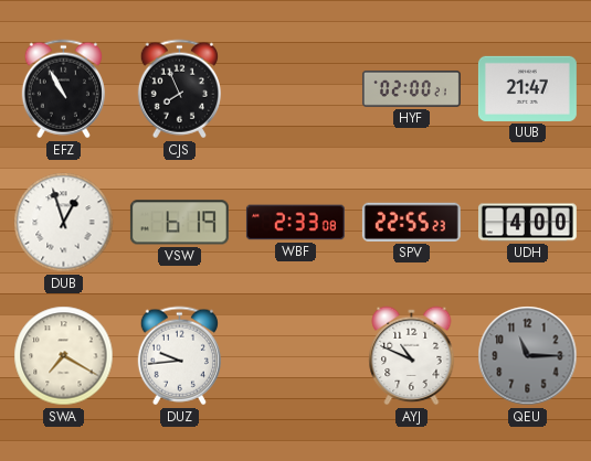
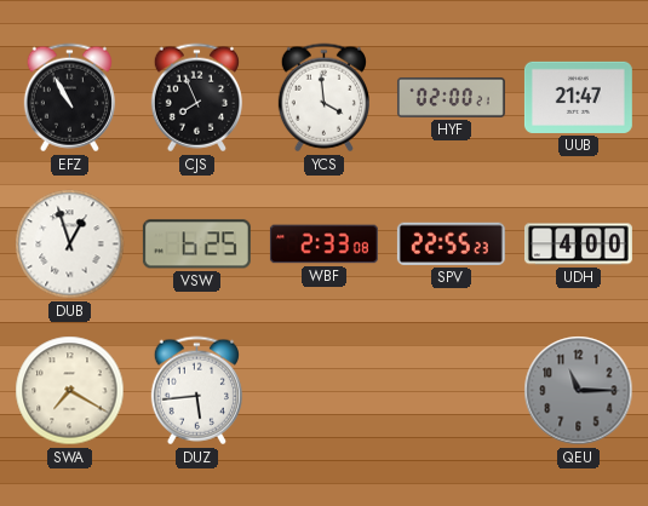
YCS: none -> 3:59 (323, 98)
VSW: 6:19 -> 6:25 (196, 245)
DUZ: 9:44 -> 5:44 (196, 391)
AYJ: 10:49 -> none (412, 356)
